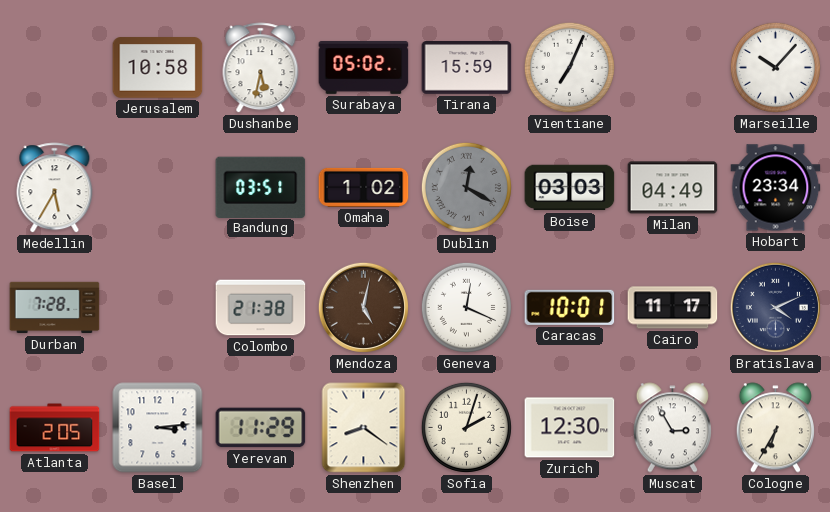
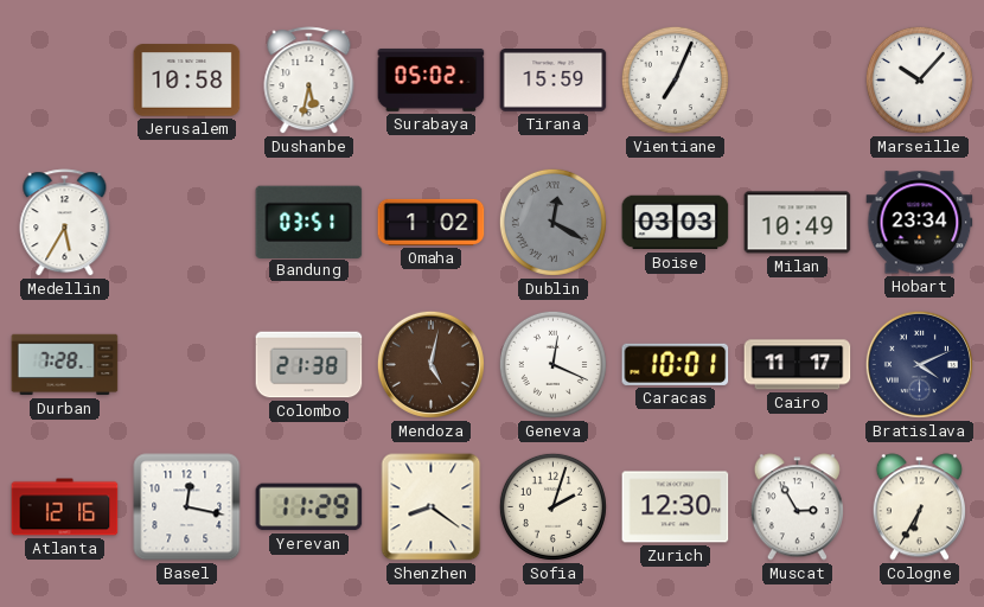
Milan: 04:49 -> 10:49 (798, 223)
Atlanta: 2:05 -> 12:16 (65, 507)
Basel: 3:14 -> 12:17 (187, 507)
